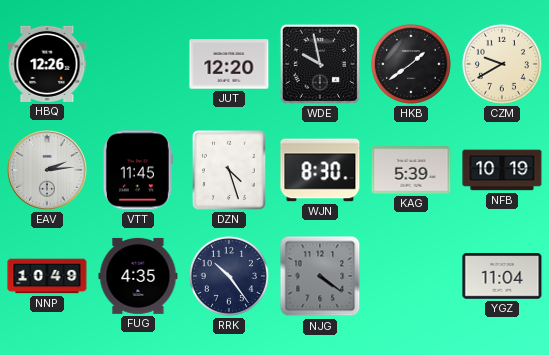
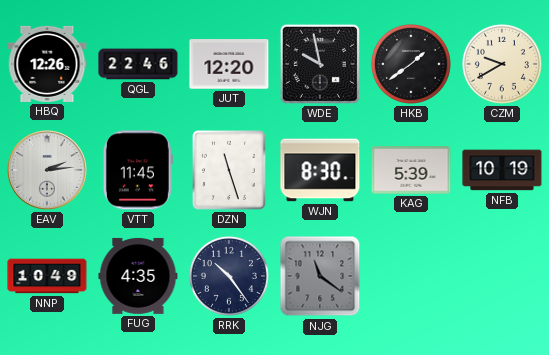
QGL: none -> 22:46 (138, 64)
DZN: 4:27 -> 11:27 (230, 171)
NJG: 4:21 -> 11:21 (320, 276)
YGZ: 11:04 -> none (502, 276)
